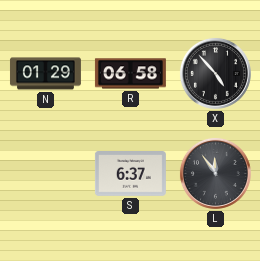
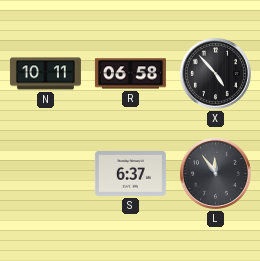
N: 01:29 -> 10:11 (45, 74)
